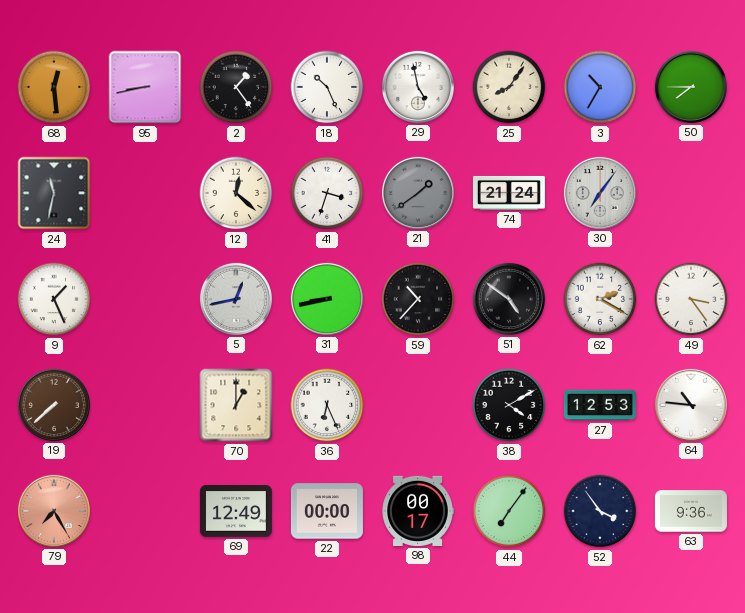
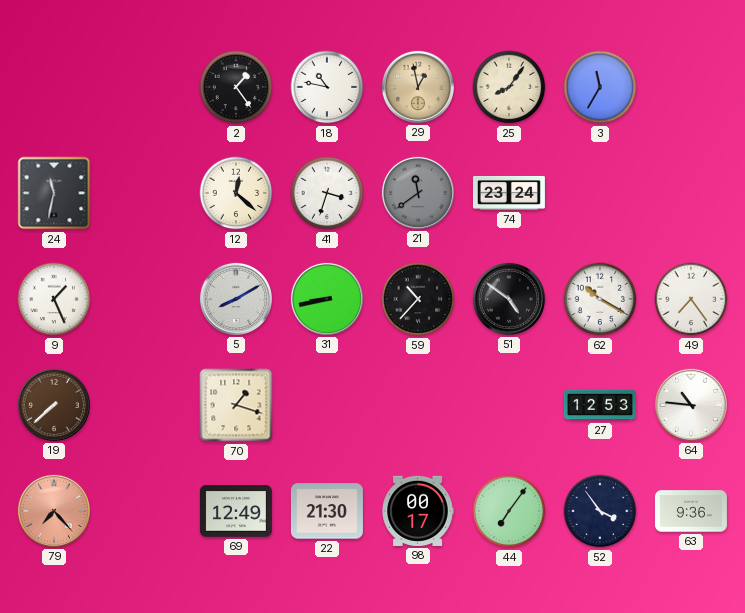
68: 12:29 -> none (54, 87)
95: 8:43 -> none (145, 87)
18: 10:26 -> 10:47 (327, 87)
29: 4:58 -> 12:58 (418, 87)
29 dial: white -> champagne (418, 87)
3: 10:35 -> 11:35 (600, 87)
50: 7:45 -> none (691, 87)
21: 1:39 -> 11:39 (418, 193)
74: 21:24 -> 23:24 (509, 193)
30: 7:06 -> none (600, 193)
5: 12:43 -> 8:10 (236, 299)
62: 2:20 -> 10:20 (600, 299)
49: 3:24 -> 7:24 (691, 299)
70: 1:00 -> 1:18 (236, 405)
36: 6:26 -> none (327, 405)
38: 4:10 -> none (509, 405)
79: 7:25 -> 7:23 (54, 511)
22: 00:00 -> 21:30 (327, 511)
